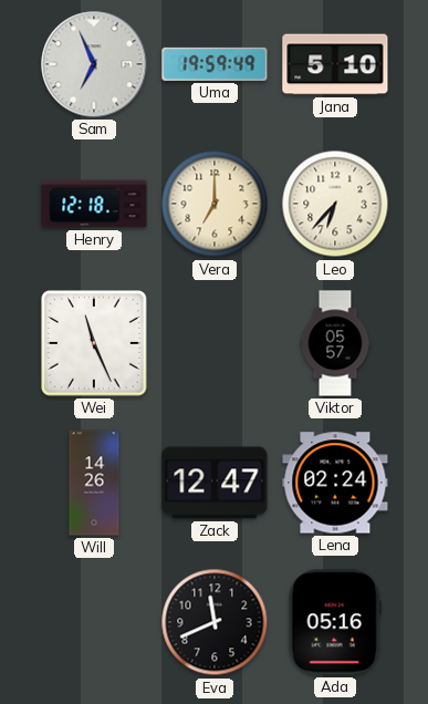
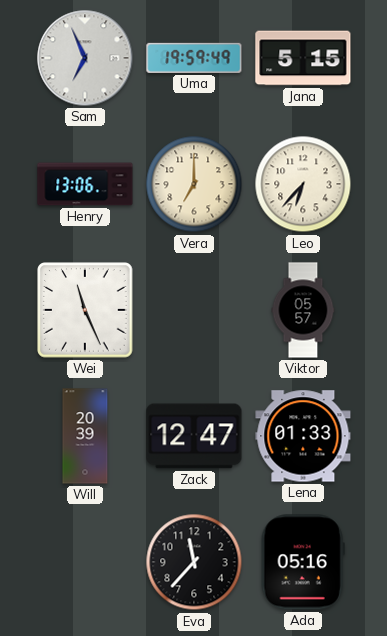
Jana: 5:10 -> 5:15 (303, 58)
Henry: 12:18 -> 13:06 (85, 184)
Will: 14:26 -> 20:39 (85, 436)
Lena: 02:24 -> 01:33 (303, 436)
Eva: 11:41 -> 11:37 (194, 562)
